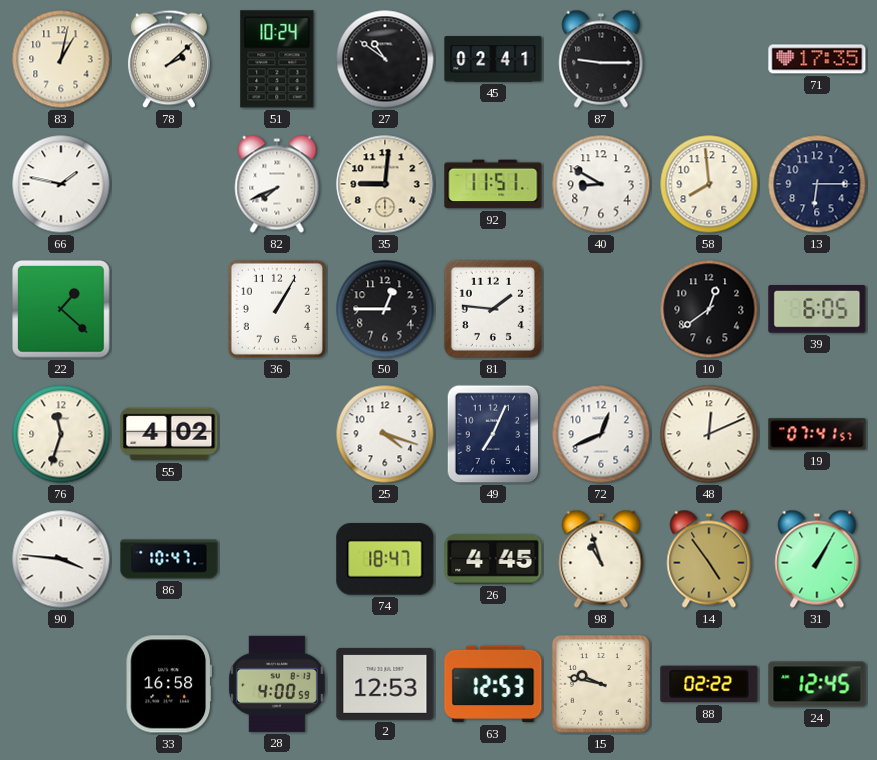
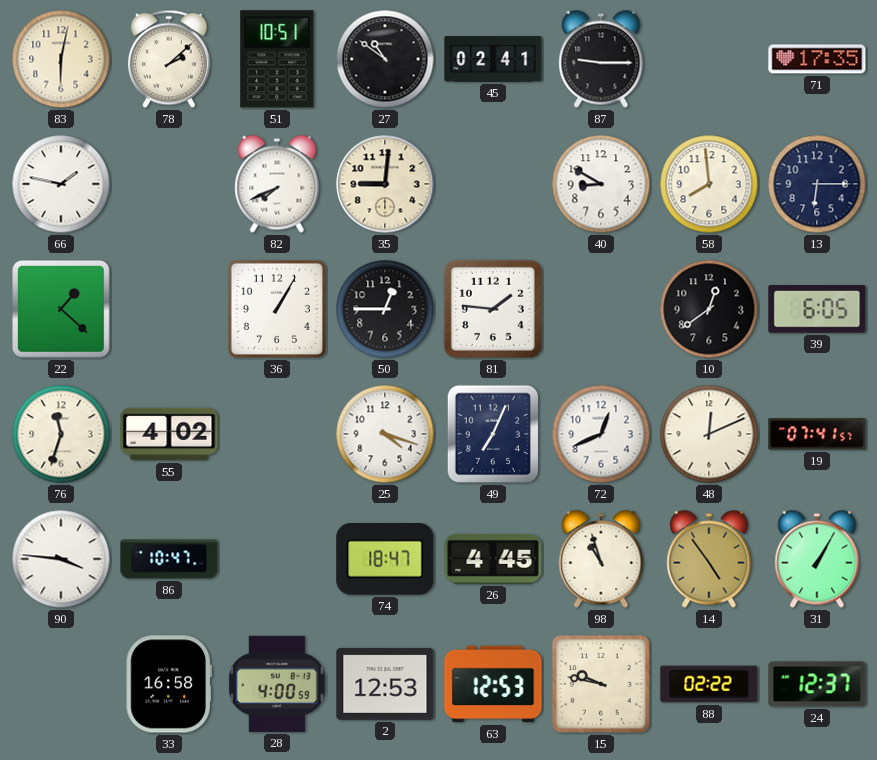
83: 1:02 -> 6:02 (61, 59)
51: 10:24 -> 10:51 (277, 59)
92: 11:51 -> none (493, 184)
24: 12:45 -> 12:37 (817, 684)
